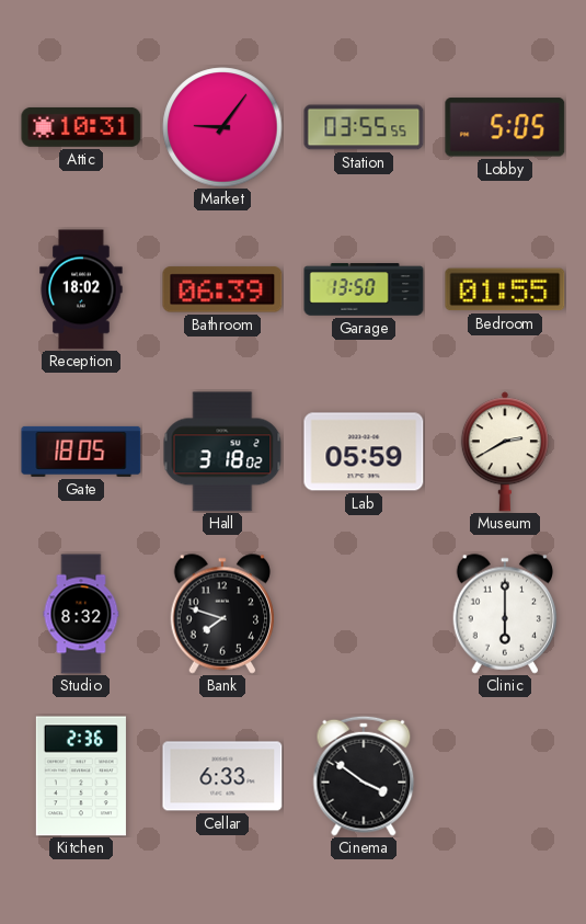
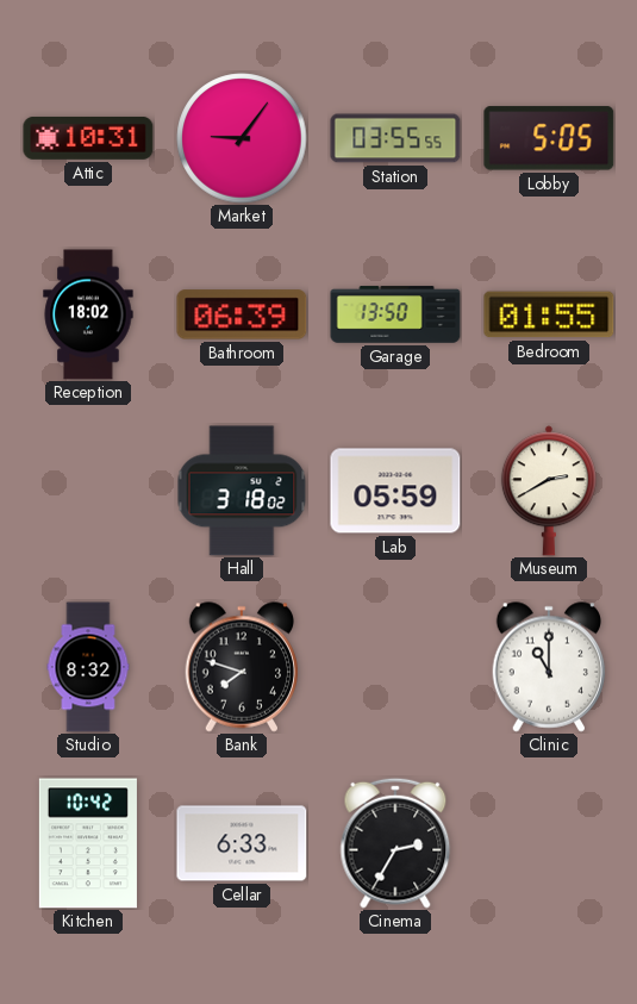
Gate: 18:05 -> none (81, 452)
Clinic: 6:00 -> 11:00 (549, 667)
Kitchen: 2:36 -> 10:42 (88, 843)
Cinema: 3:51 -> 2:35 (395, 843)
